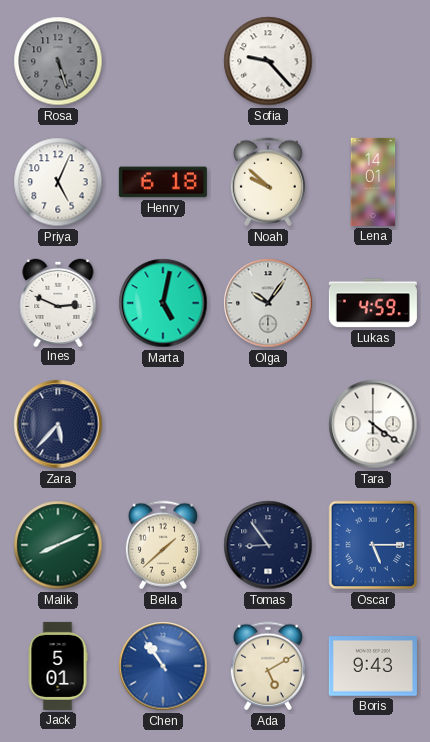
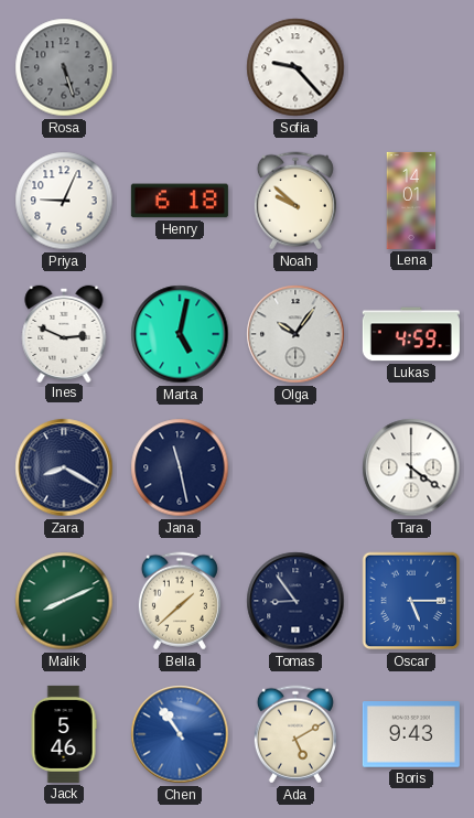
Priya: 5:04 -> 9:04 (64, 201)
Zara: 5:37 -> 8:20 (64, 467)
Jana: none -> 11:28 (180, 467)
Jack: 5:01 -> 5:46 (64, 734)
